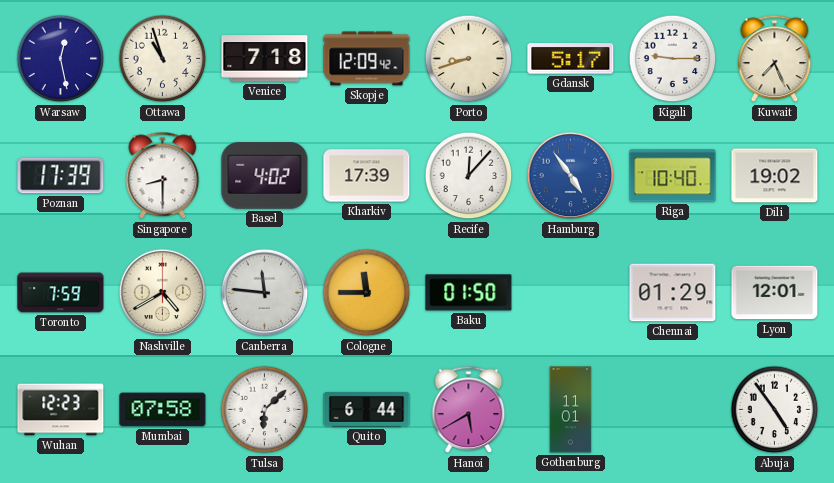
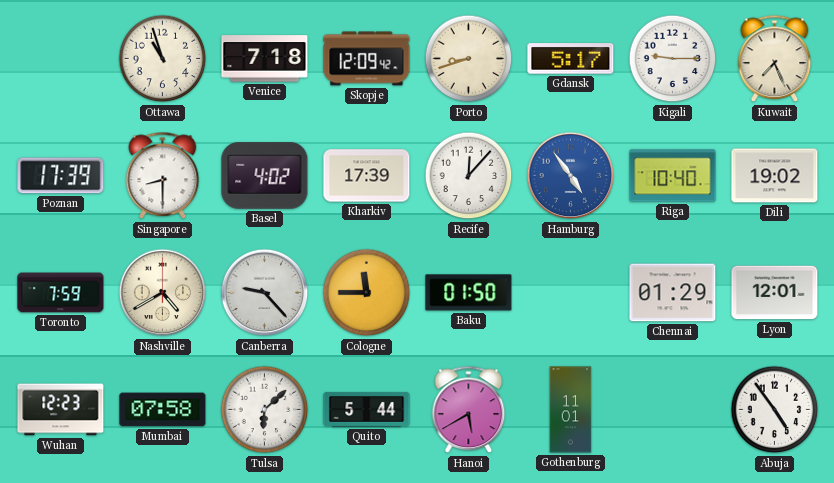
Warsaw: 12:28 -> none (61, 59)
Canberra: 11:46 -> 9:23 (265, 293)
Quito: 6:44 -> 5:44 (367, 410)
